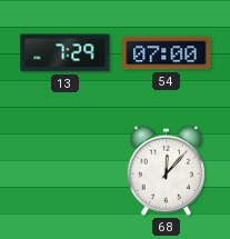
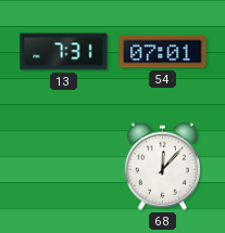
13: 7:29 -> 7:31 (64, 52)
54: 07:00 -> 07:01 (163, 52)
